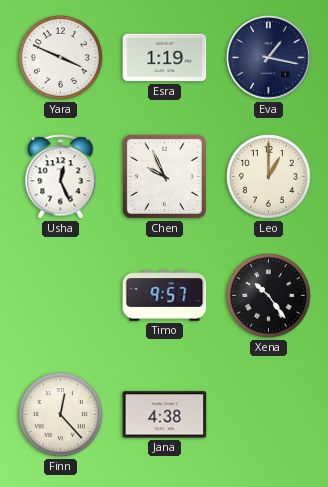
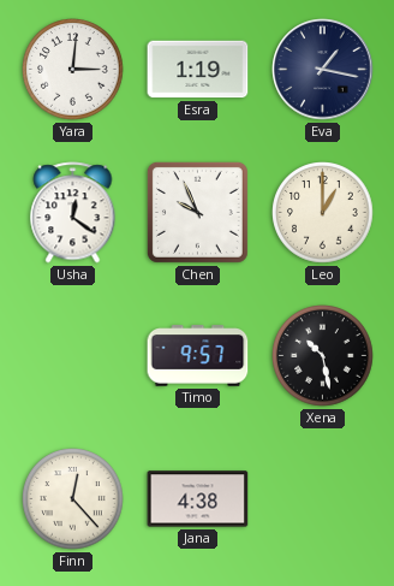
Yara: 3:49 -> 3:01 (73, 70)
Usha: 12:26 -> 12:21 (73, 213)
Xena: 10:24 -> 10:28 (323, 356)
